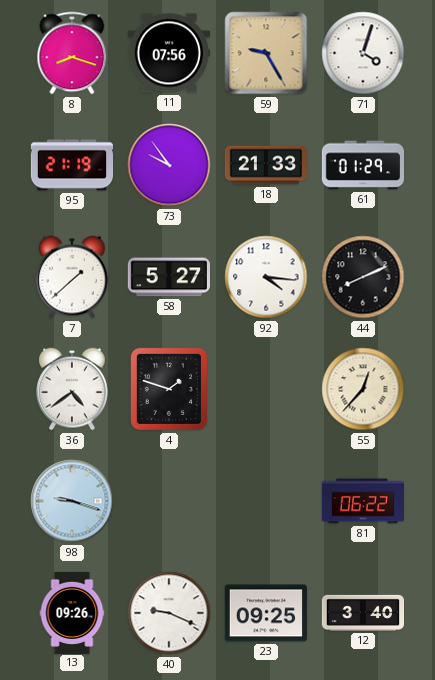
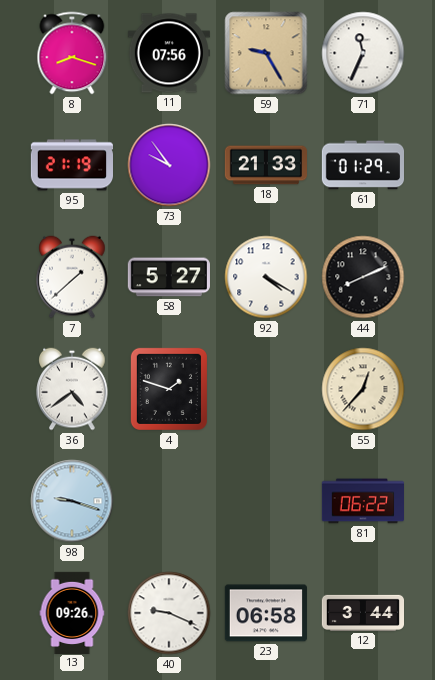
71: 4:03 -> 11:34 (363, 53)
92: 4:16 -> 4:20 (266, 277)
23: 09:25 -> 06:58 (266, 613)
12: 3:40 -> 3:44 (362, 613)
